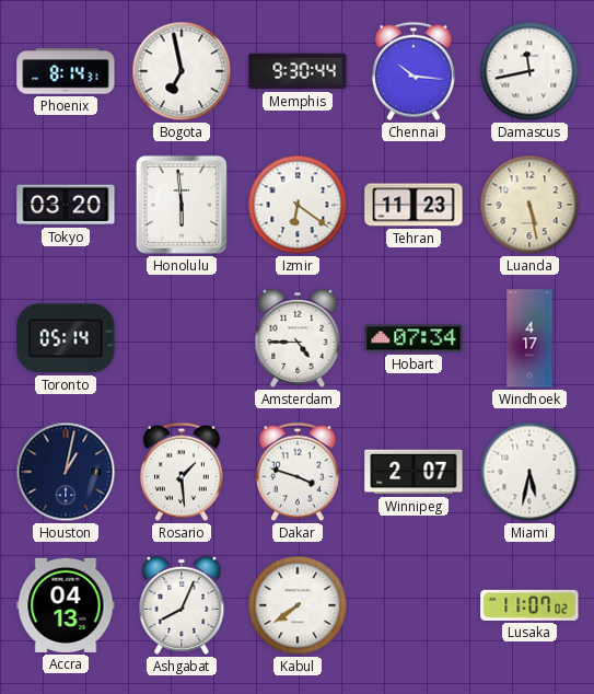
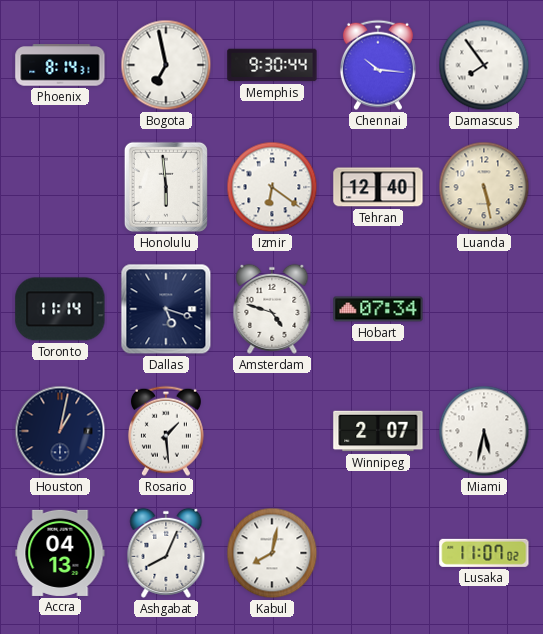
Damascus: 11:43 -> 7:54 (484, 65)
Tokyo: 03:20 -> none (66, 205)
Tehran: 11:23 -> 12:40 (378, 187)
Toronto: 05:14 -> 11:14 (60, 309)
Dallas: none -> 5:18 (166, 309)
Amsterdam: 4:45 -> 4:48 (272, 309)
Windhoek: 4:17 -> none (529, 338)
Dakar: 3:48 -> none (298, 472)
Kabul: 7:39 -> 8:02 (272, 553)
